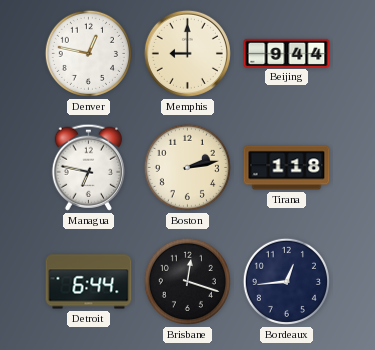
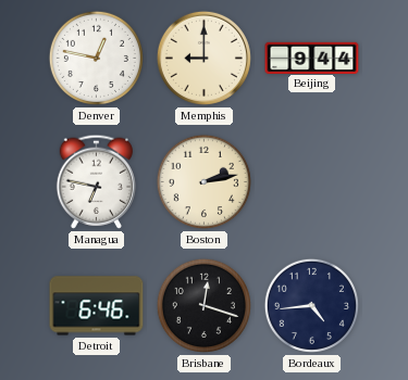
Tirana: 1:18 -> none (287, 168)
Detroit: 6:44 -> 6:46 (97, 306)
Bordeaux: 12:44 -> 4:44 (311, 305)
